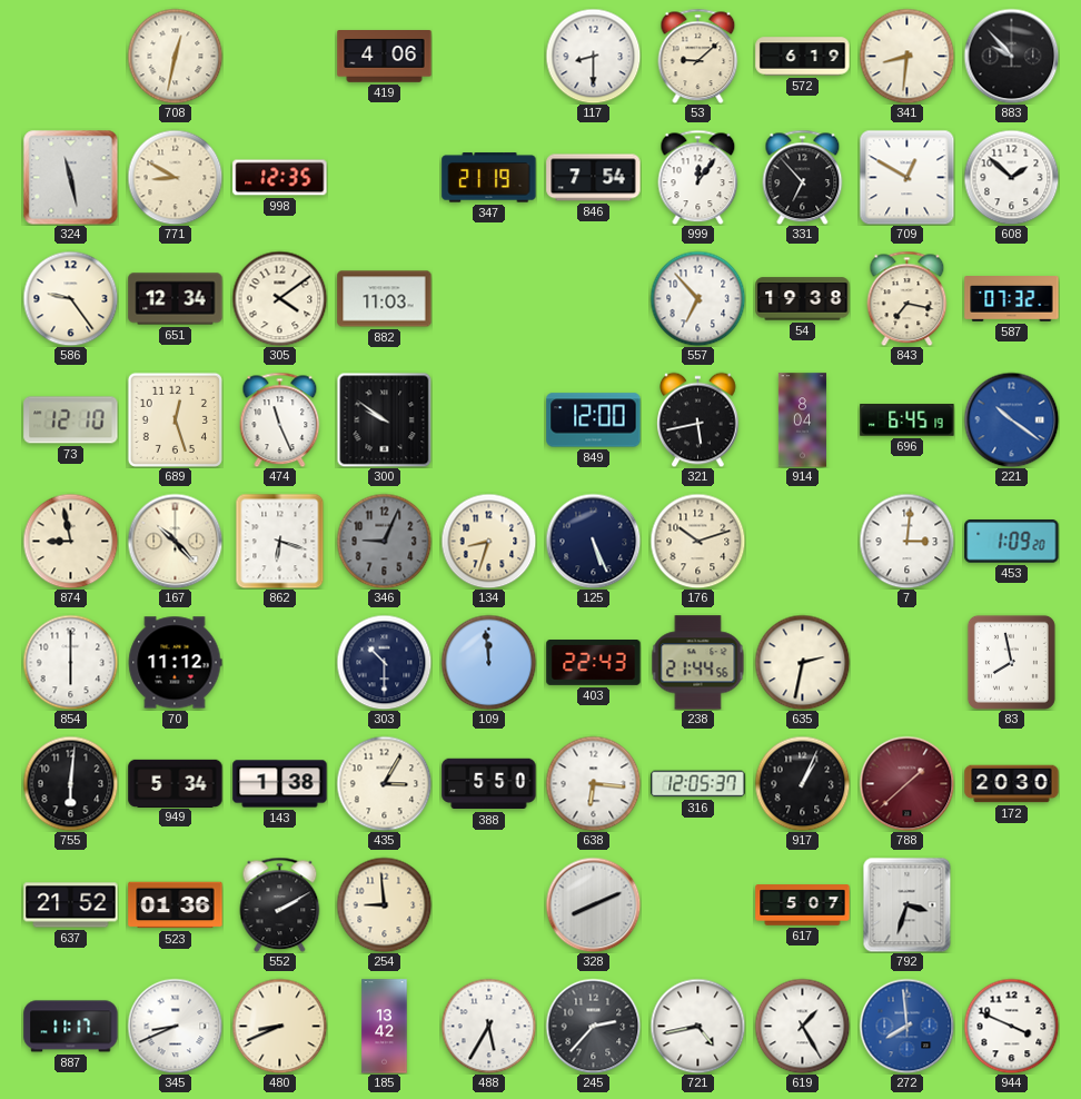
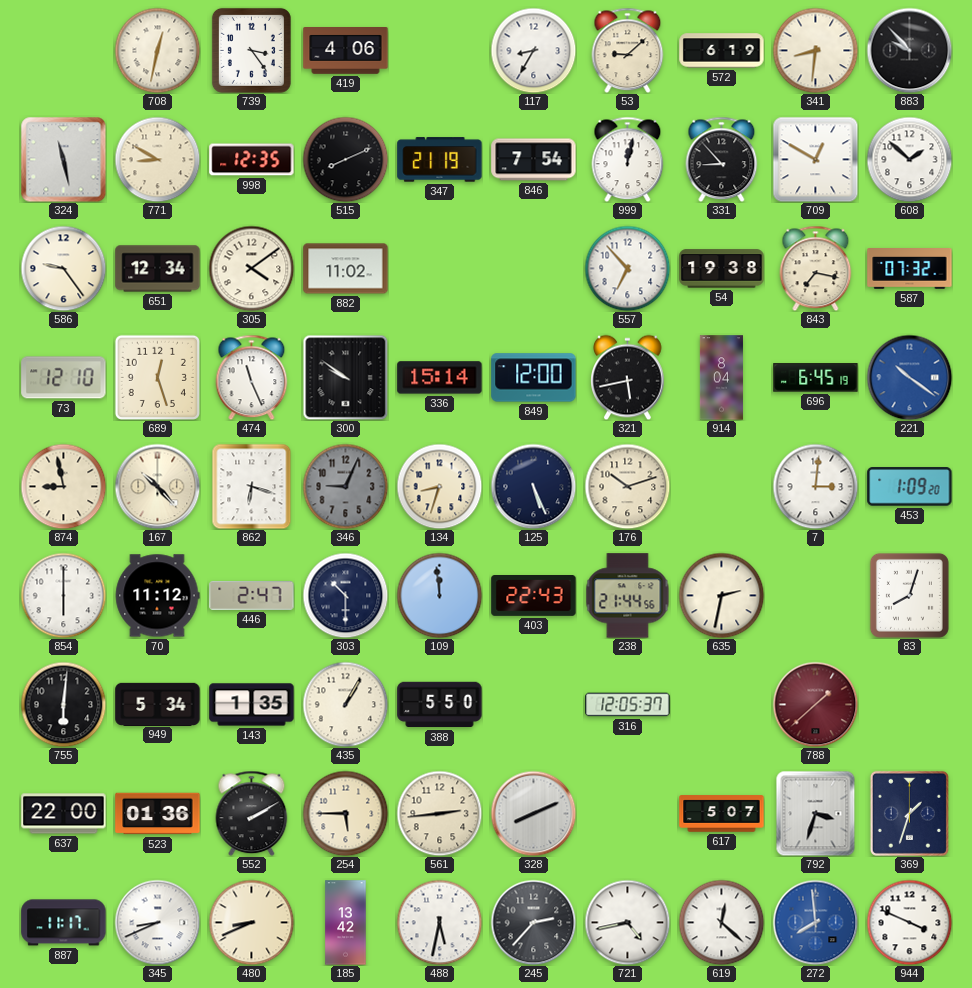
739: none -> 3:24 (251, 50)
117: 8:30 -> 8:35 (533, 50)
515: none -> 8:11 (345, 159)
999: 12:06 -> 12:02 (628, 159)
331: 6:53 -> 8:53 (722, 159)
882: 11:03 -> 11:02 (346, 269)
336: none -> 15:14 (440, 378)
446: none -> 2:47 (252, 595)
83: 7:58 -> 8:03 (909, 595)
143: 1:38 -> 1:35 (252, 705)
435: 3:05 -> 1:05 (345, 704)
638: 6:16 -> none (593, 783)
917: 1:04 -> none (802, 783)
172: 20:30 -> none (1012, 784)
637: 21:52 -> 22:00 (64, 814)
254: 8:59 -> 5:45 (345, 813)
561: none -> 2:44 (439, 813)
369: none -> 1:33 (909, 813)
488: 5:35 -> 5:32 (439, 922)
619: 1:25 -> 12:22 (721, 922)
